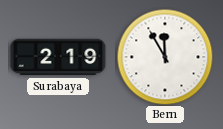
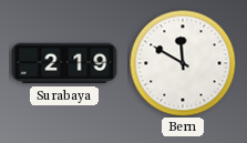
Bern: 11:55 -> 11:50 (183, 63)
